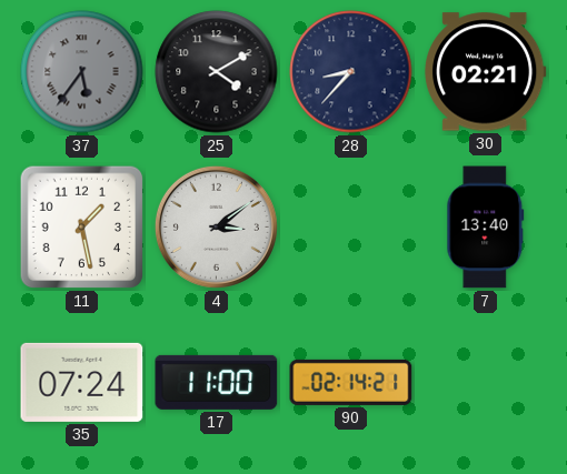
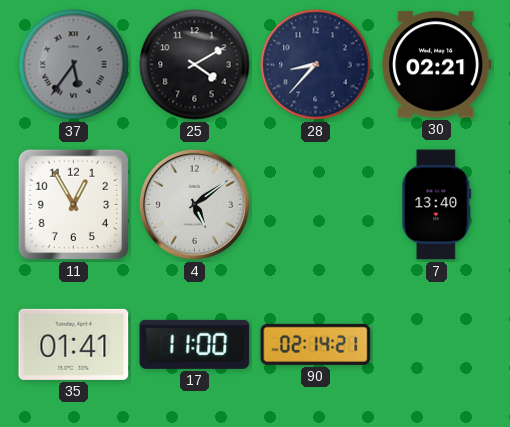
11: 1:28 -> 12:55 (74, 205)
4: 3:09 -> 5:09 (194, 204)
35: 07:24 -> 01:41 (74, 344)
